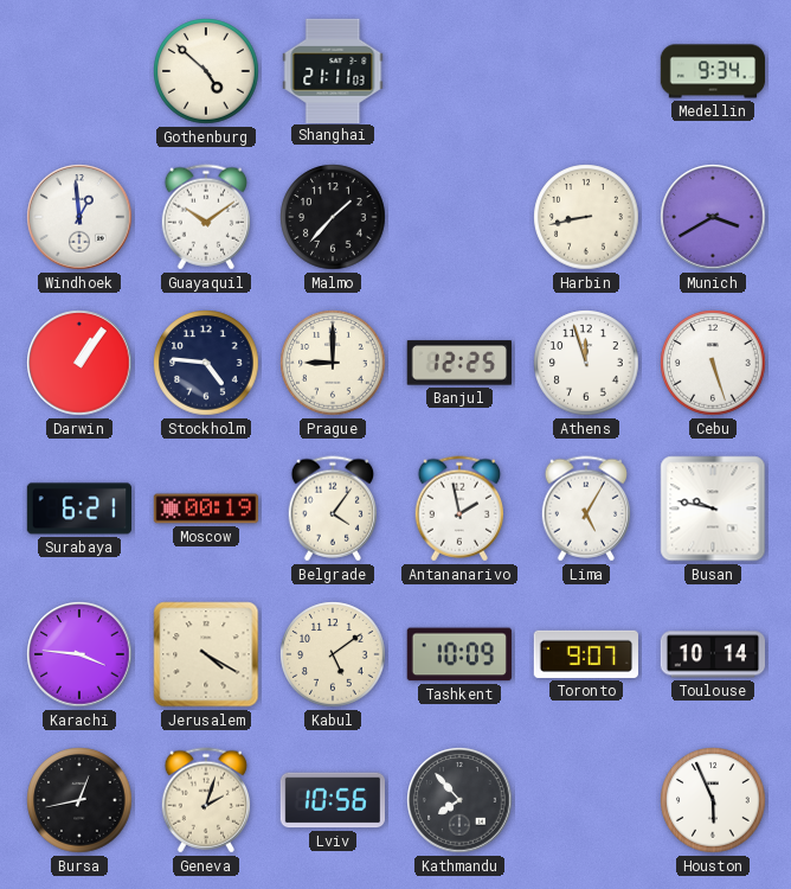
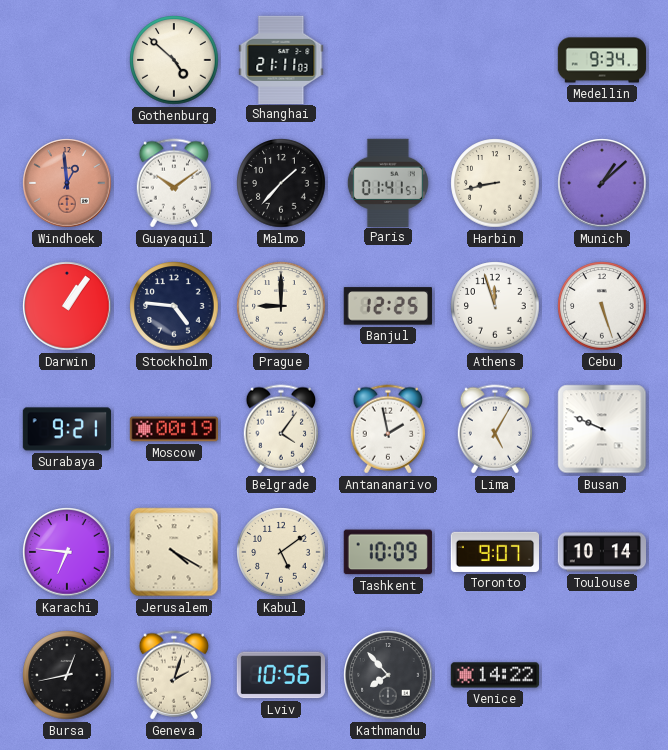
Windhoek dial: white -> salmon (67, 183)
Paris: none -> 01:41 (388, 182)
Munich: 3:40 -> 1:08 (602, 183)
Surabaya: 6:21 -> 9:21 (66, 429)
Busan: 9:47 -> 9:49 (602, 429)
Karachi: 3:46 -> 6:46 (67, 552)
Venice: none -> 14:22 (495, 675)
Houston: 5:56 -> none (713, 800)
